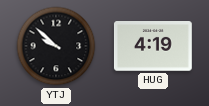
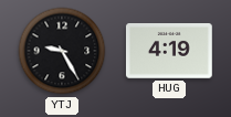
YTJ: 9:52 -> 9:25 (62, 51)
